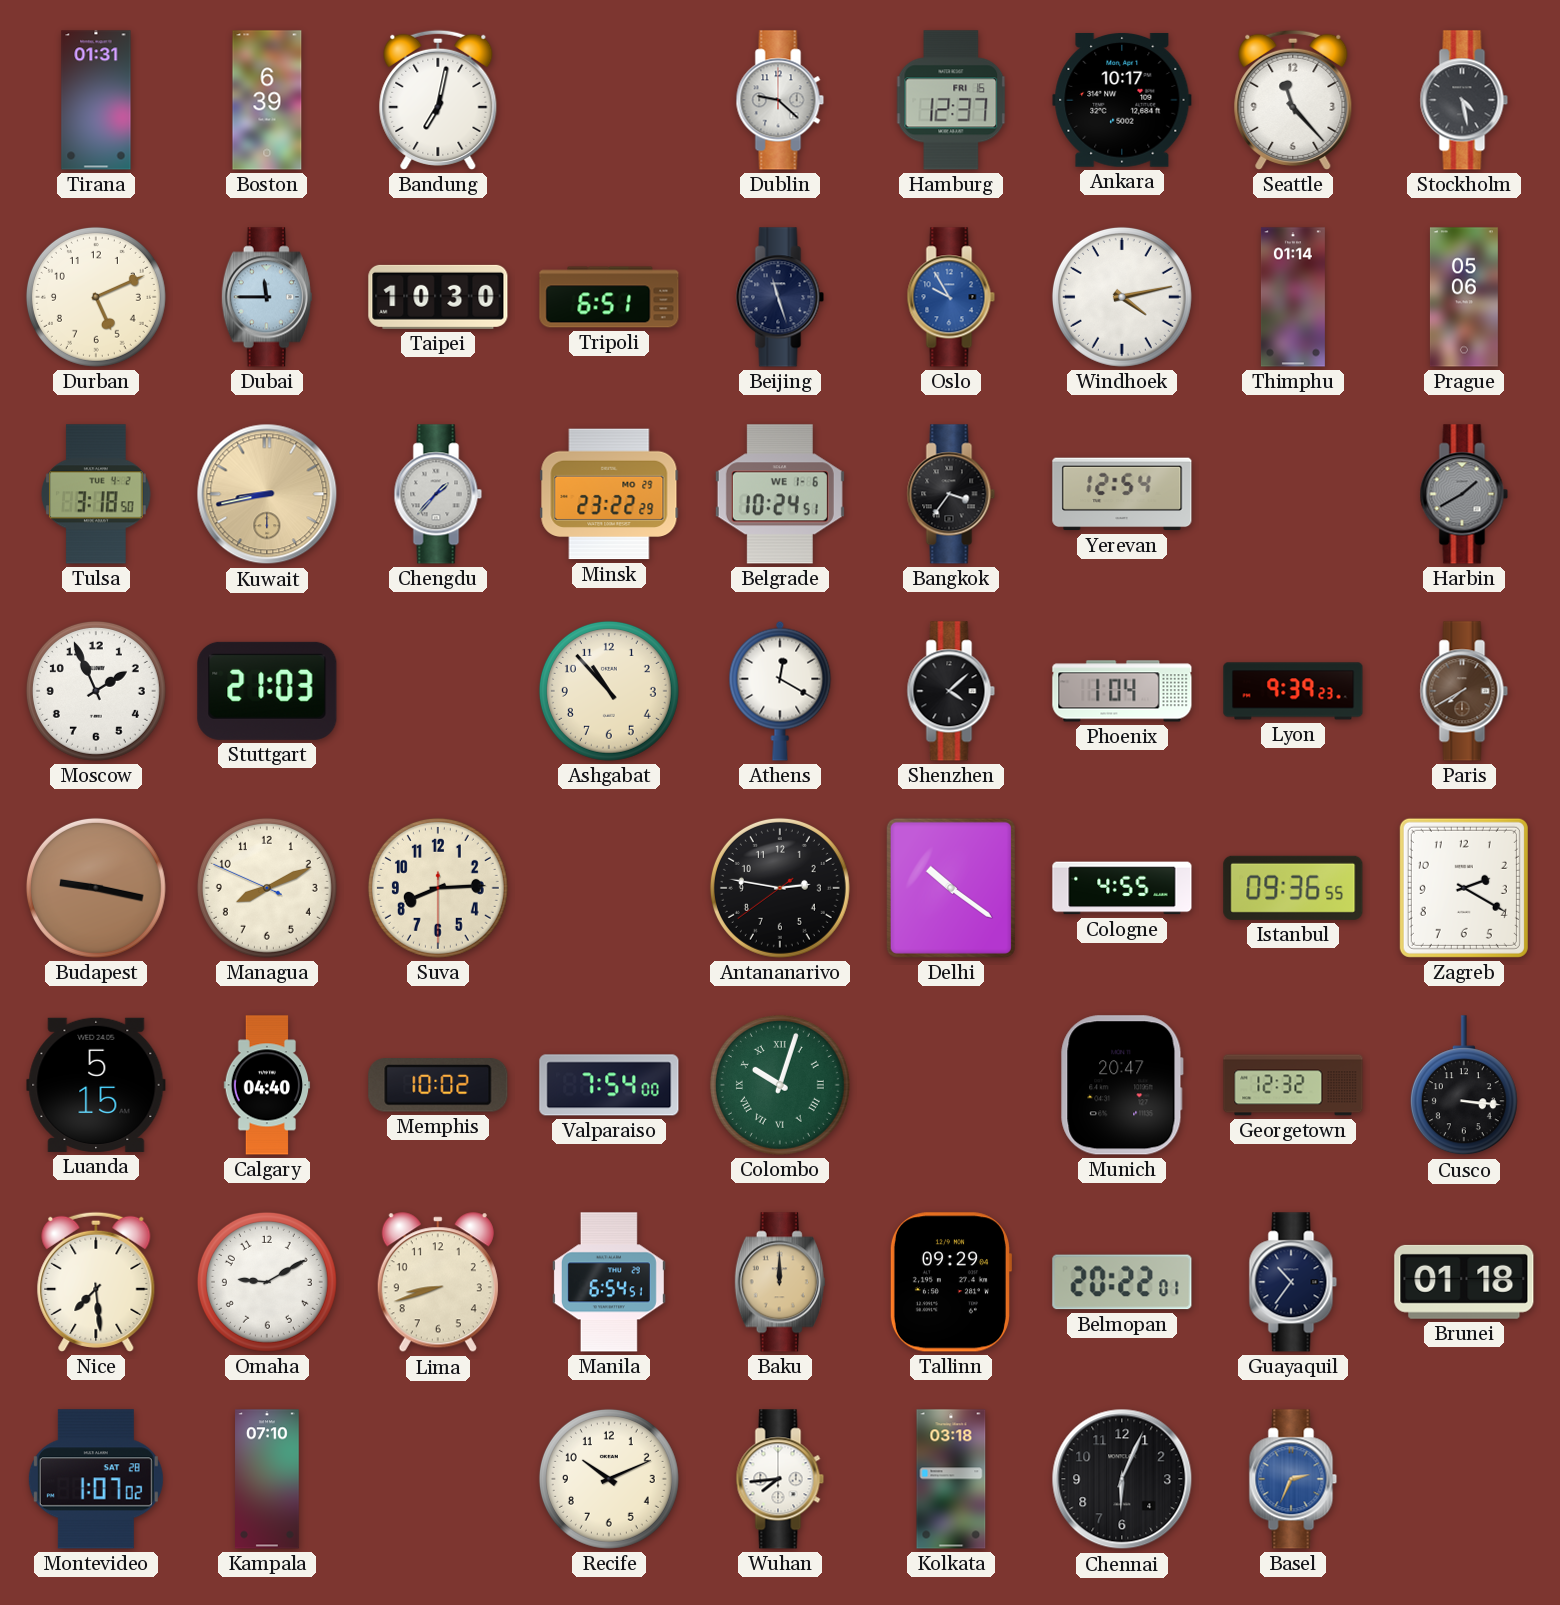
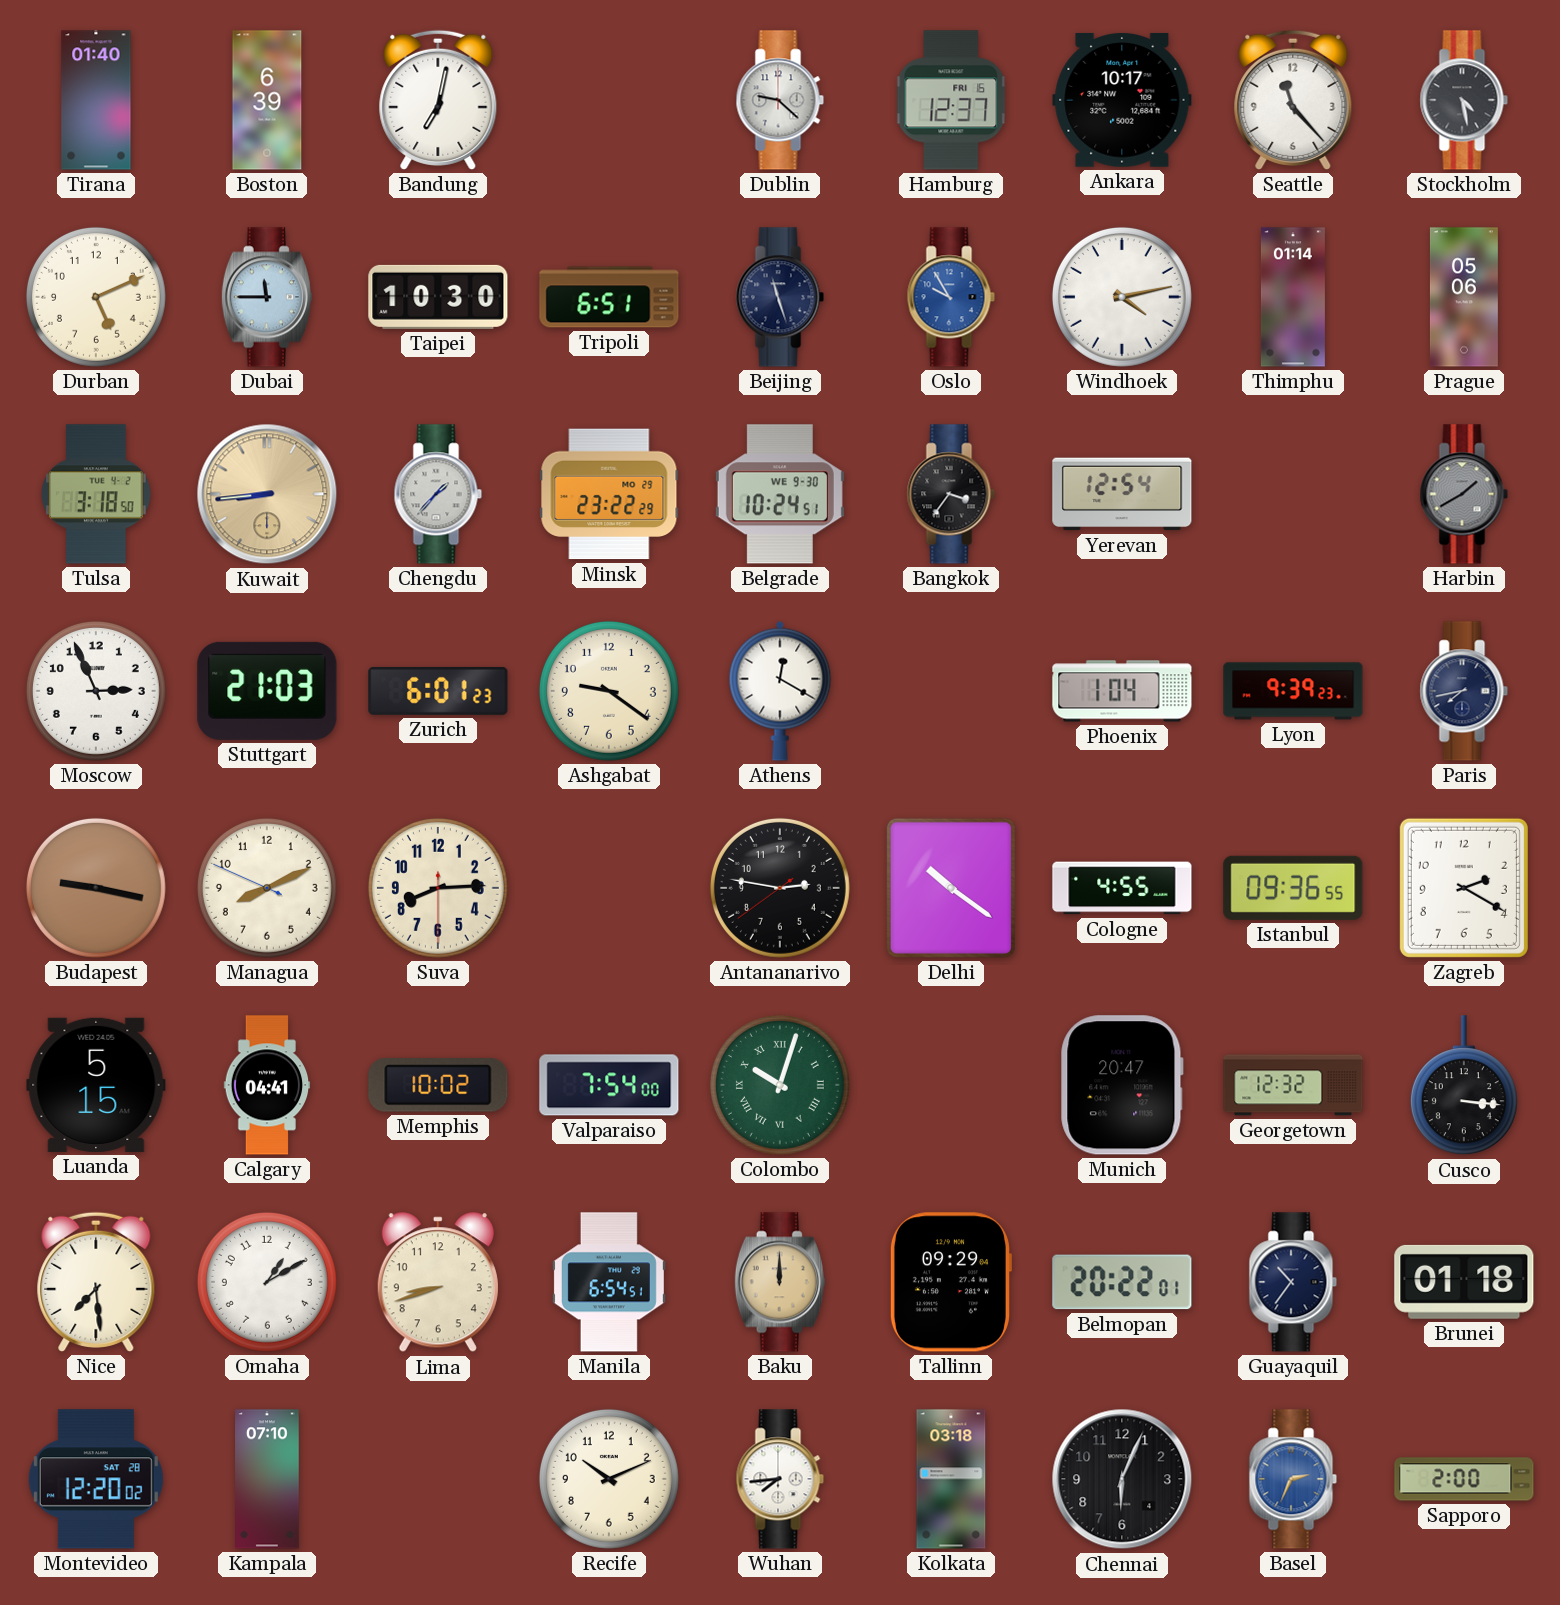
Tirana: 01:31 -> 01:40 (96, 100)
Kuwait: 8:43 -> 8:44 (267, 494)
Belgrade date: WE 1-6 -> WE 9-30 (780, 494)
Moscow: 1:56 -> 2:56 (96, 691)
Zurich: none -> 6:01 (438, 691)
Ashgabat: 10:53 -> 9:21 (609, 691)
Shenzhen: 4:08 -> none (951, 691)
Paris: 7:40 -> 7:43 (1464, 691)
Paris dial: brown -> navy (1464, 691)
Calgary: 04:40 -> 04:41 (267, 1085)
Omaha: 9:10 -> 1:10 (267, 1282)
Montevideo: 1:07 -> 12:20 (96, 1479)
Sapporo: none -> 2:00 (1464, 1479)
